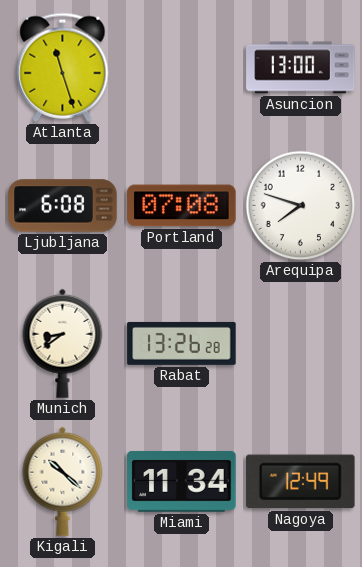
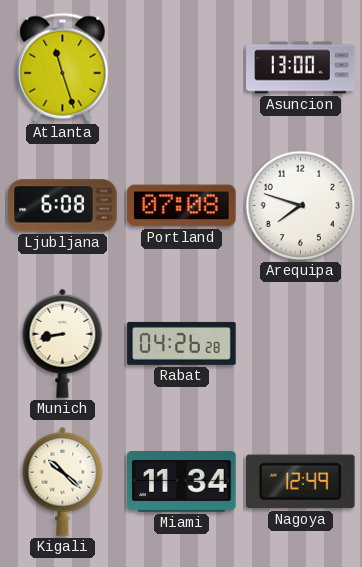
Munich: 8:39 -> 8:43 (63, 343)
Rabat: 13:26 -> 04:26 (182, 343)
